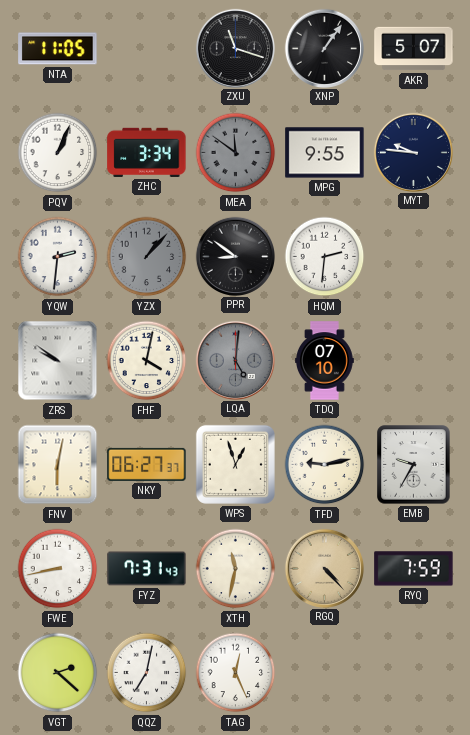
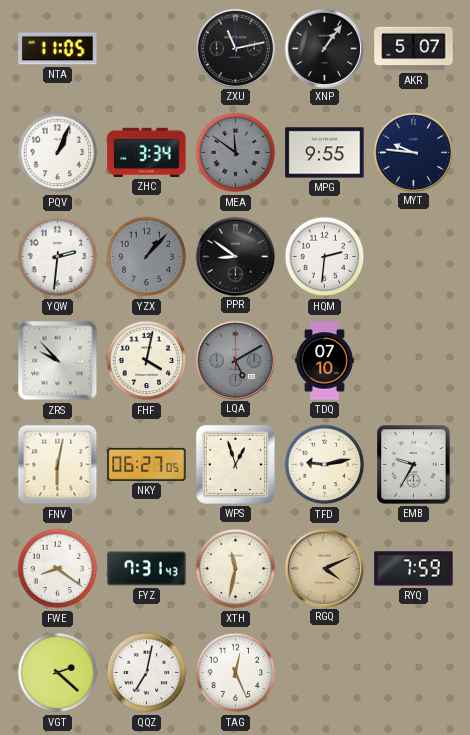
ZXU: 11:18 -> 11:13 (235, 48)
ZRS: 9:51 -> 9:53 (58, 361)
LQA: 5:01 -> 5:10 (235, 360)
NKY: 06:27:37 -> 06:27:05 (147, 464)
FWE: 8:43 -> 8:21 (58, 569)
RGQ: 4:23 -> 4:11 (324, 568)
